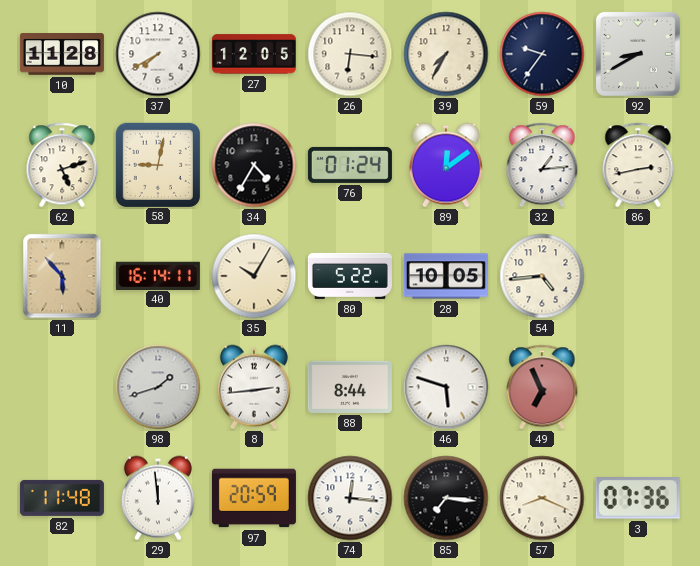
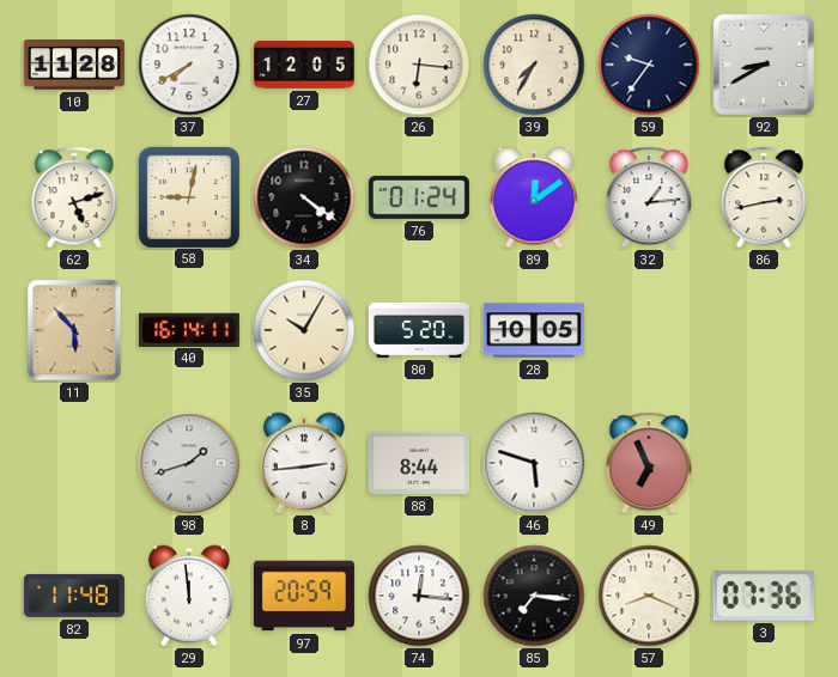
34: 4:35 -> 4:21 (304, 197)
80: 5:22 -> 5:20 (419, 330)
54: 4:44 -> none (542, 276)
